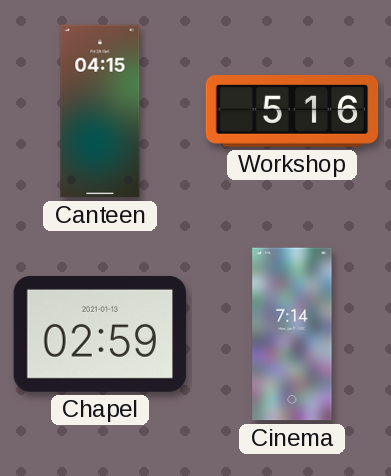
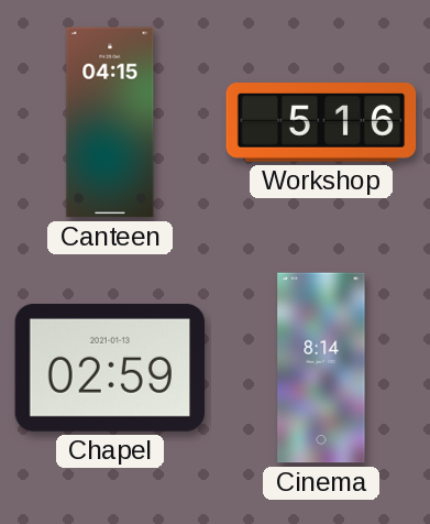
Cinema: 7:14 -> 8:14 (321, 368)
